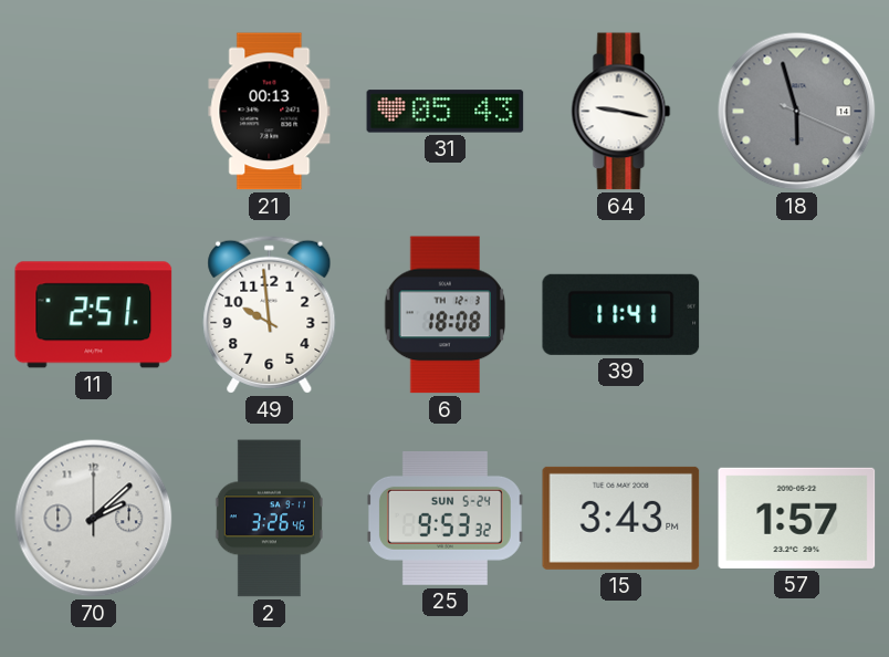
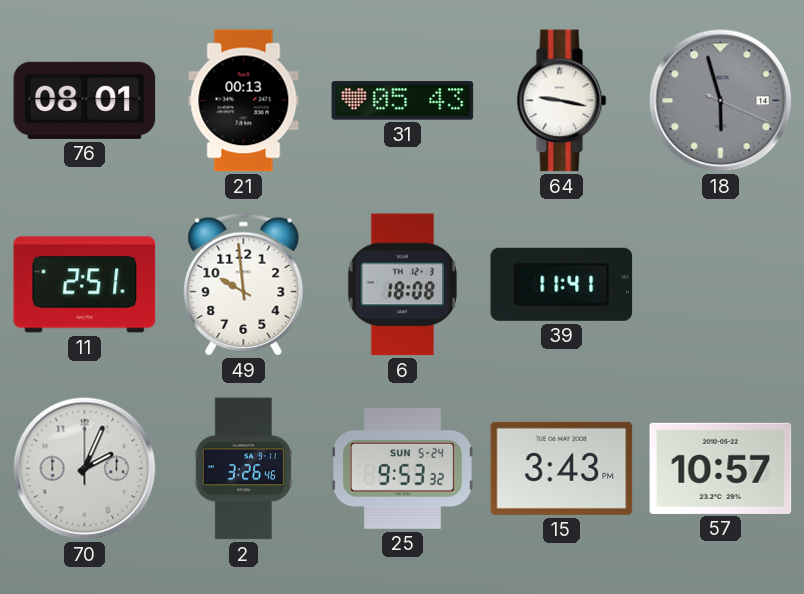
76: none -> 08:01 (85, 100)
70: 2:08 -> 2:04 (85, 469)
57: 1:57 -> 10:57 (721, 468)
